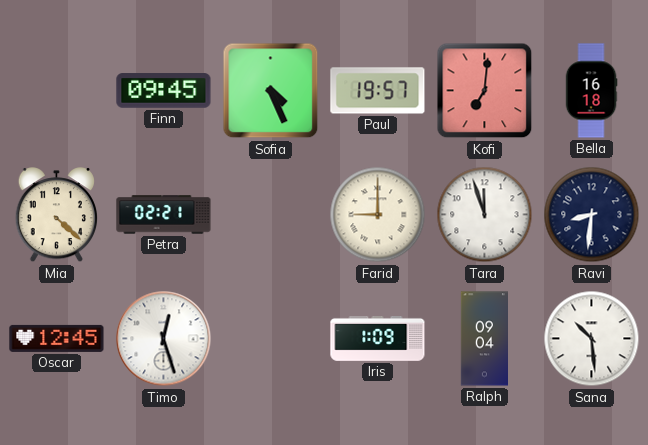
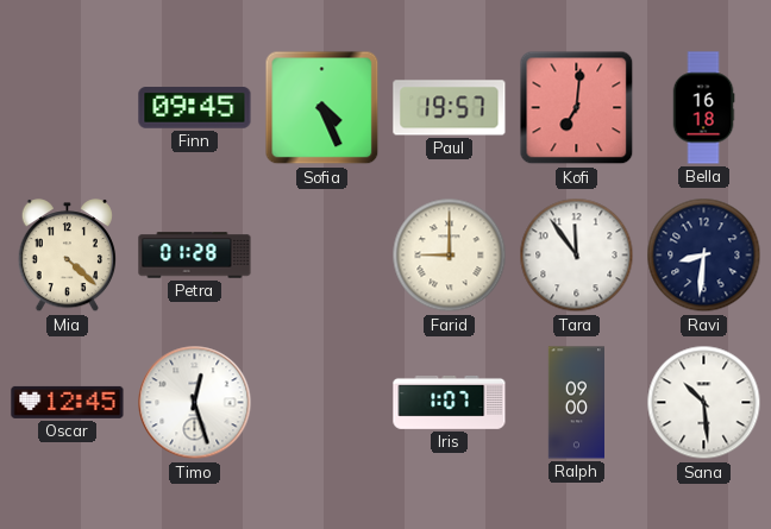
Petra: 02:21 -> 01:28 (195, 256)
Tara: 11:57 -> 11:54 (577, 256)
Iris: 1:09 -> 1:07 (450, 402)
Ralph: 09:04 -> 09:00 (576, 403)
